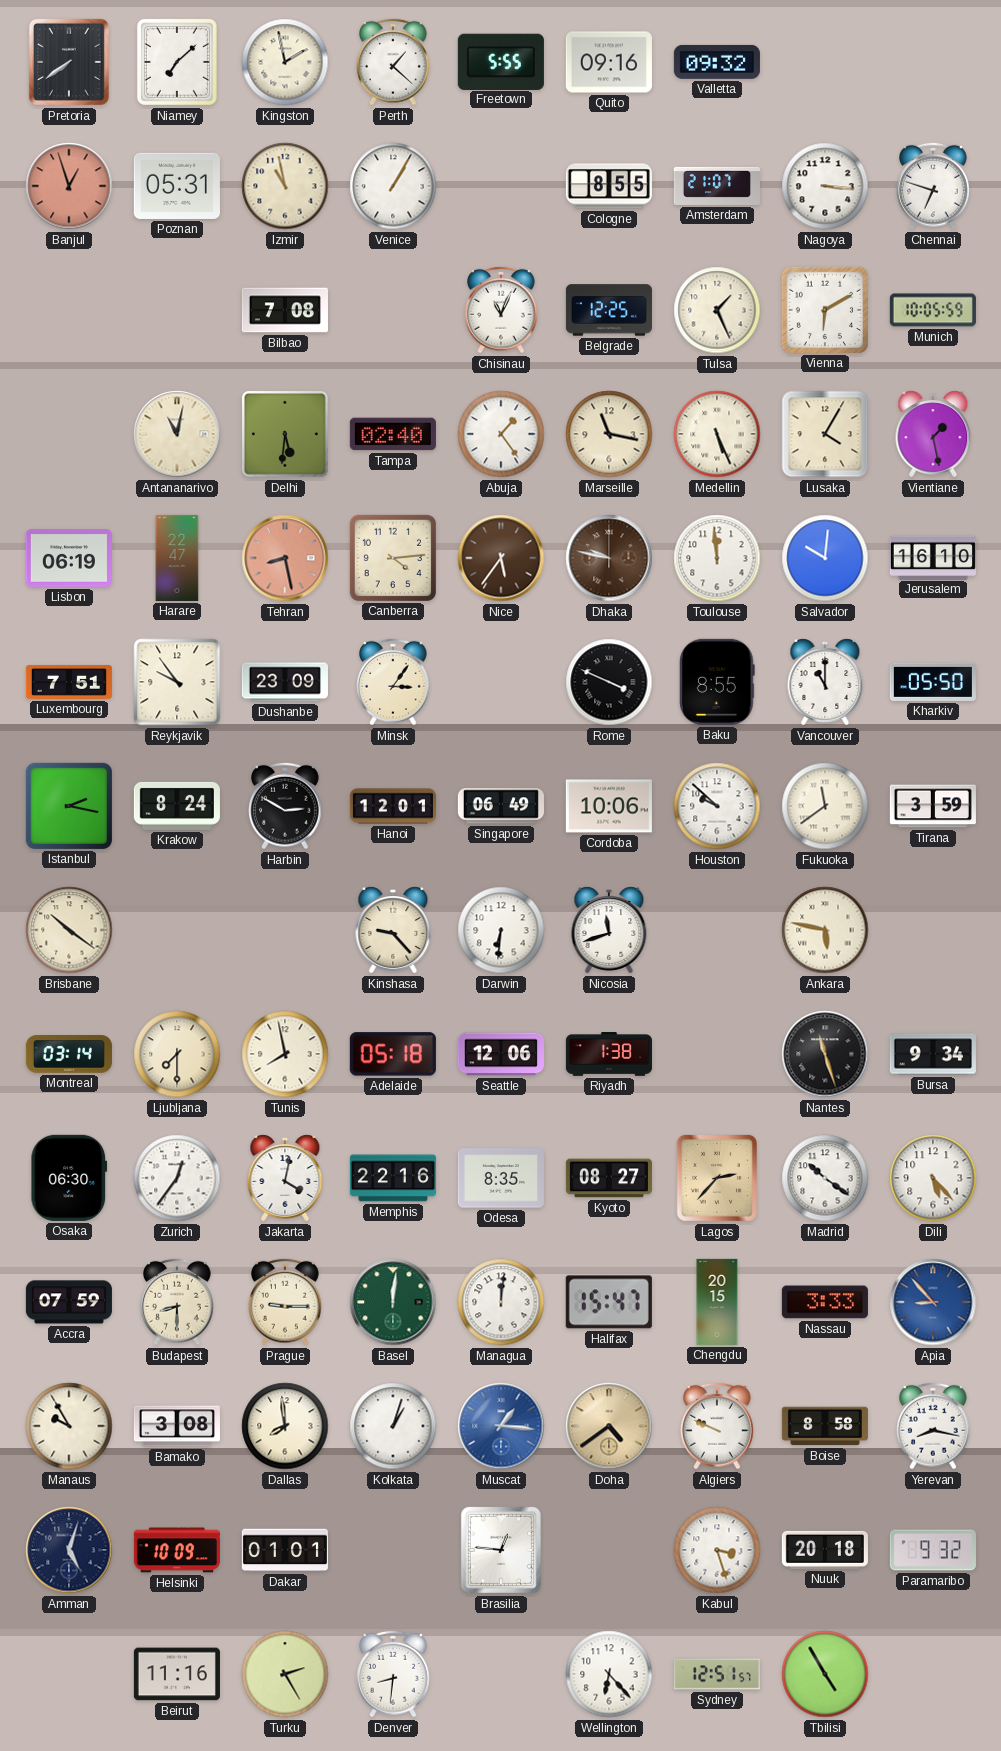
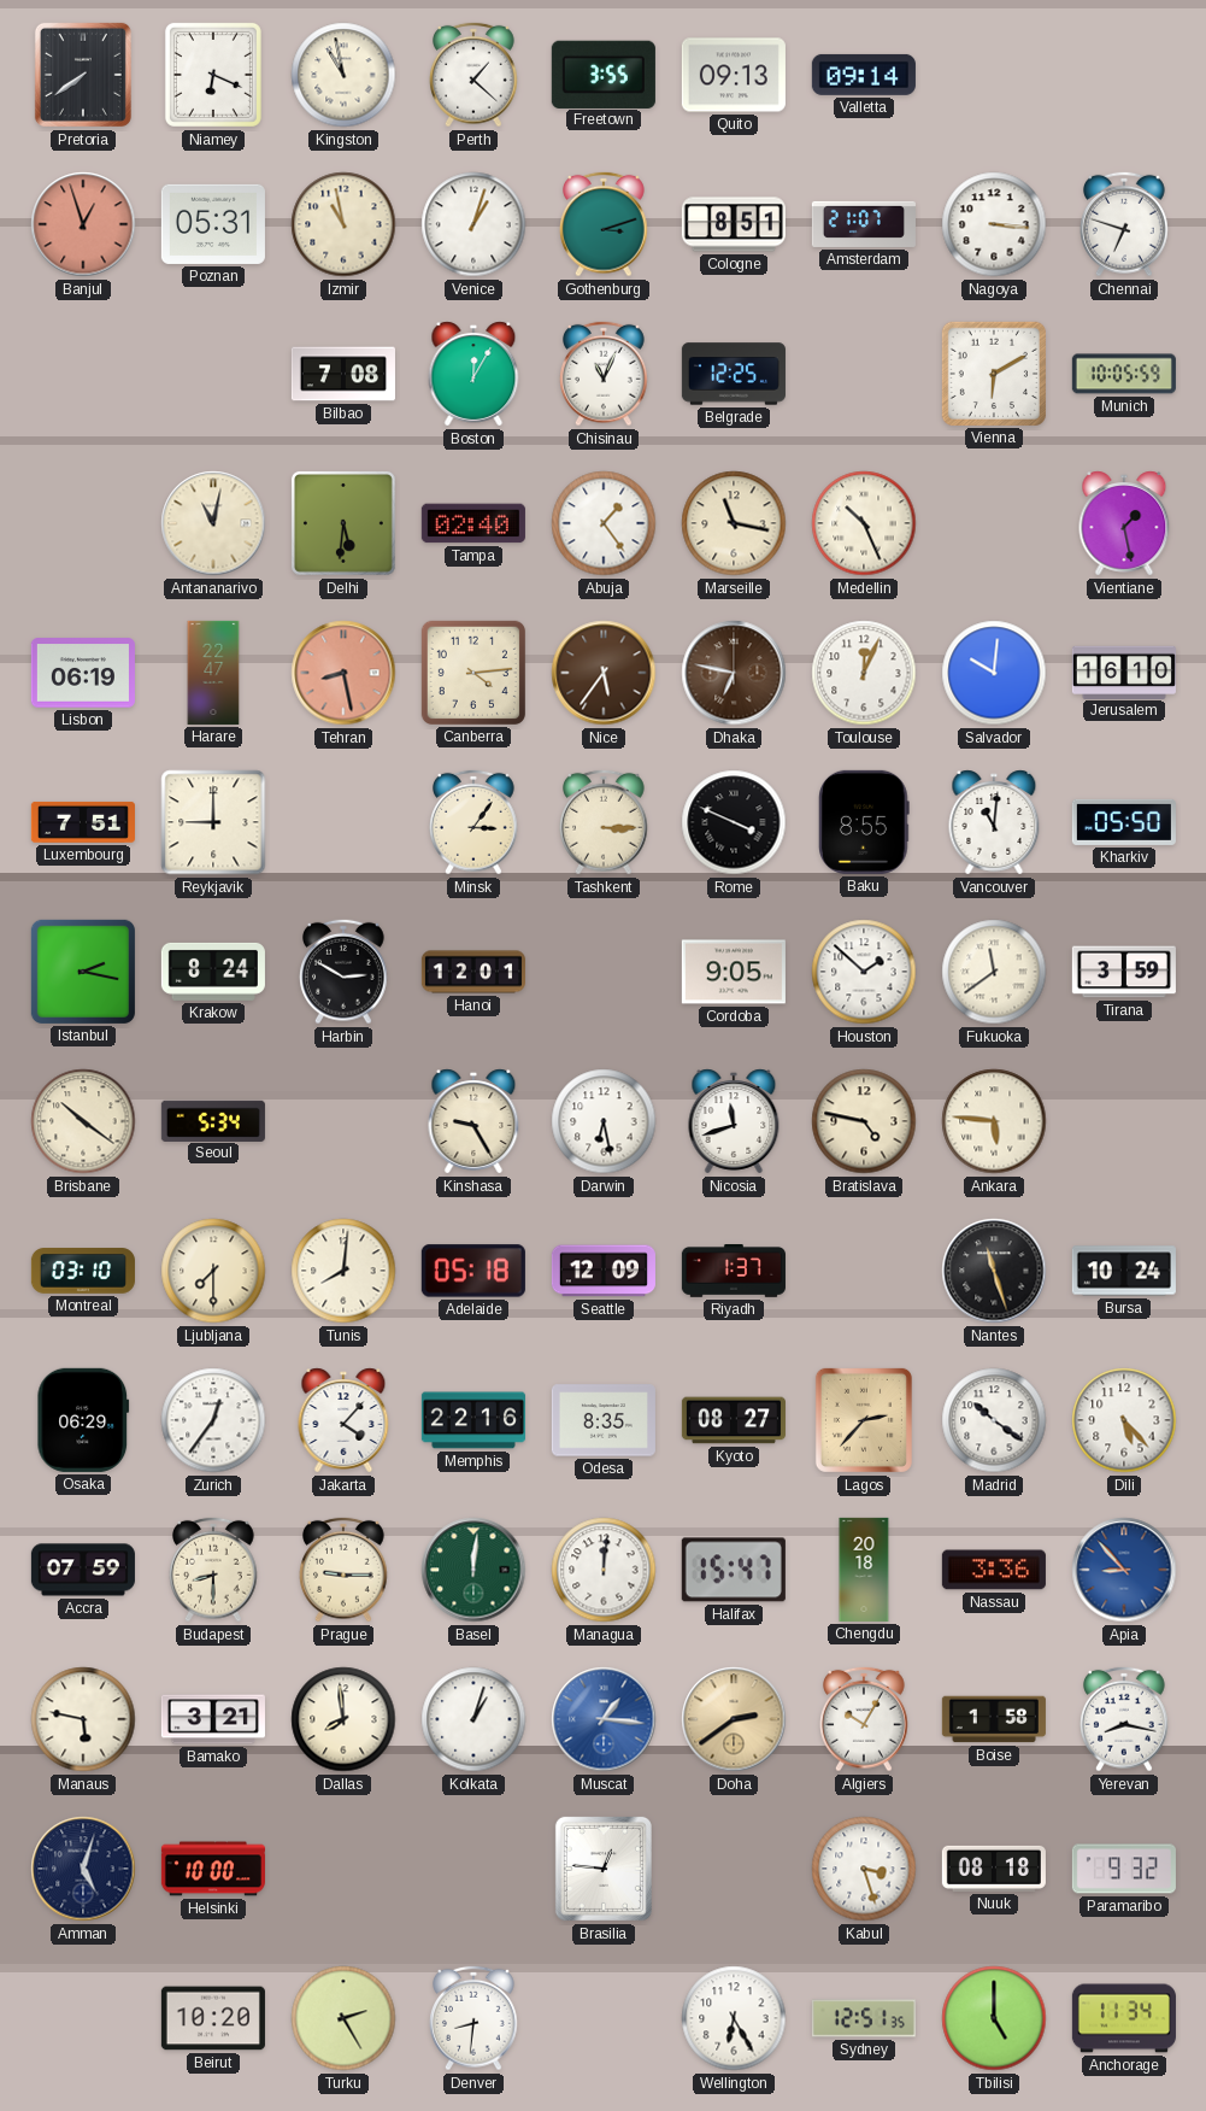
Niamey: 7:08 -> 6:19 (213, 75)
Kingston: 1:58 -> 10:58 (343, 75)
Freetown: 5:55 -> 3:55 (604, 74)
Quito: 09:16 -> 09:13 (734, 75)
Valletta: 09:32 -> 09:14 (864, 75)
Venice: 1:05 -> 1:03 (473, 224)
Gothenburg: none -> 3:12 (605, 224)
Cologne: 8:55 -> 8:51 (734, 224)
Boston: none -> 12:05 (473, 374)
Tulsa: 1:26 -> none (717, 310)
Medellin: 5:26 -> 10:26 (864, 523)
Lusaka: 4:05 -> none (825, 434)
Dhaka: 9:47 -> 6:47 (734, 673)
Toulouse: 11:59 -> 12:04 (864, 673)
Reykjavik: 9:54 -> 9:00 (213, 822)
Dushanbe: 23:09 -> none (285, 682)
Tashkent: none -> 3:15 (605, 822)
Vancouver: 11:00 -> 11:01 (994, 822)
Singapore: 06:49 -> none (501, 806)
Cordoba: 10:06 -> 9:05 (734, 972)
Houston: 9:52 -> 1:52 (864, 972)
Seoul: none -> 5:34 (213, 1120)
Kinshasa: 9:23 -> 9:25 (473, 1121)
Darwin: 6:31 -> 6:28 (604, 1121)
Bratislava: none -> 4:47 (864, 1121)
Ankara: 5:47 -> 5:46 (994, 1121)
Montreal: 03:14 -> 03:10 (83, 1271)
Tunis: 7:58 -> 8:01 (343, 1271)
Seattle: 12:06 -> 12:09 (604, 1271)
Riyadh: 1:38 -> 1:37 (734, 1272)
Bursa: 9:34 -> 10:24 (1124, 1271)
Osaka: 06:30 -> 06:29 (83, 1420)
Jakarta: 4:02 -> 4:07 (343, 1420)
Chengdu: 20:15 -> 20:18 (864, 1570)
Nassau: 3:33 -> 3:36 (994, 1570)
Manaus: 9:55 -> 5:47 (83, 1719)
Bamako: 3:08 -> 3:21 (213, 1719)
Doha: 4:39 -> 2:39 (734, 1719)
Algiers: 9:49 -> 10:05 (865, 1719)
Boise: 8:58 -> 1:58 (994, 1719)
Helsinki: 10:09 -> 10:00 (213, 1869)
Dakar: 01:01 -> none (285, 1550)
Nuuk: 20:18 -> 08:18 (994, 1869)
Beirut: 11:16 -> 10:20 (213, 2018)
Wellington: 6:23 -> 6:25 (734, 2018)
Sydney: 12:51:57 -> 12:51:35 (864, 2018)
Tbilisi: 4:55 -> 5:00 (994, 2018)
Anchorage: none -> 11:34 (1124, 2018)
